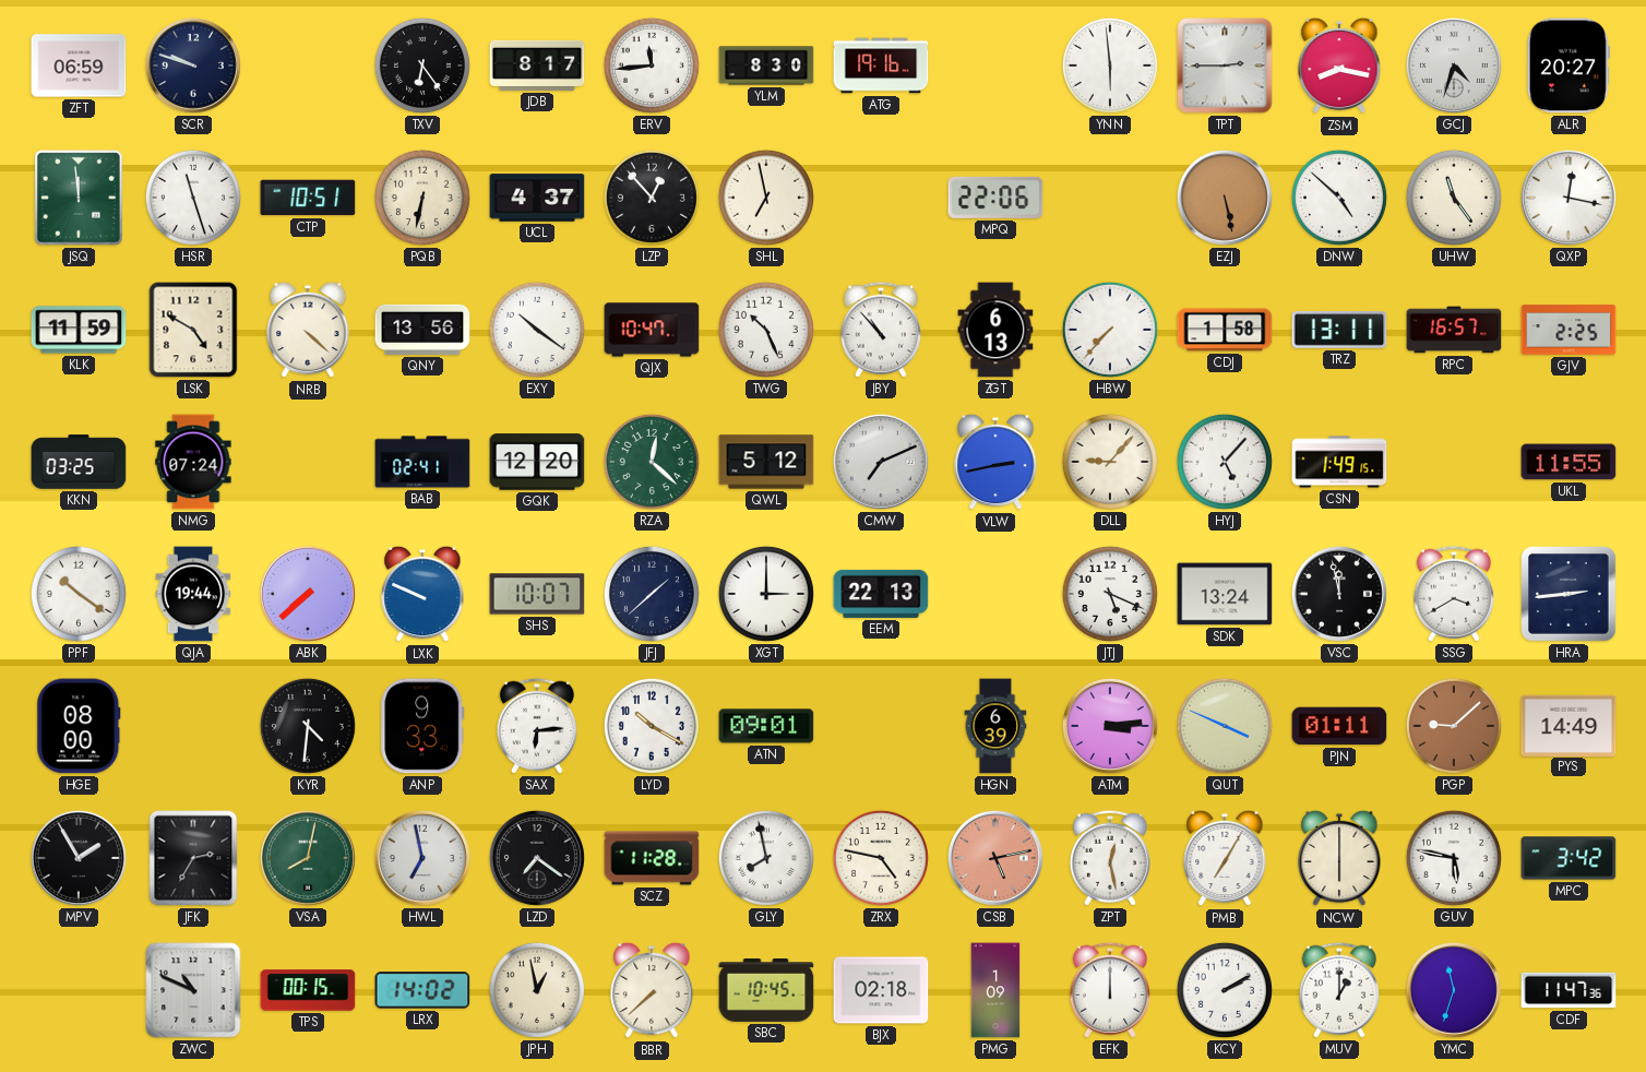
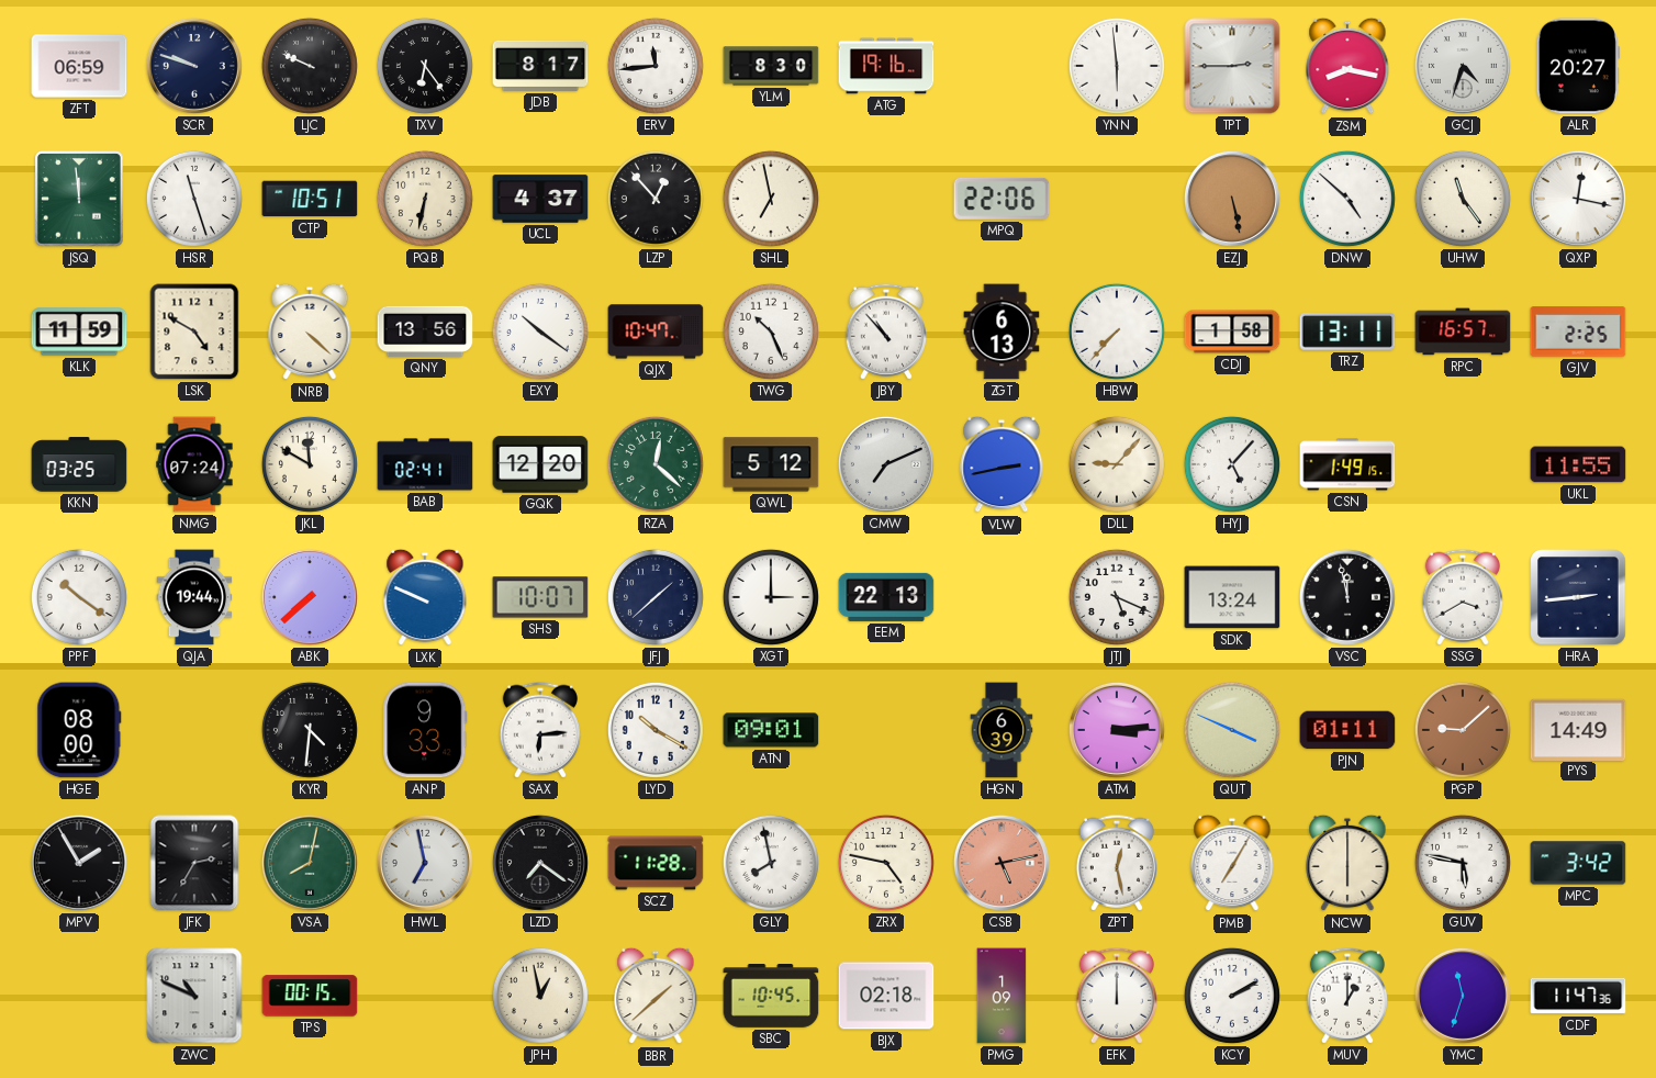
LJC: none -> 9:49 (310, 66)
JKL: none -> 11:50 (310, 464)
LRX: 14:02 -> none (422, 990)
BBR: 7:38 -> 1:38 (656, 996)
